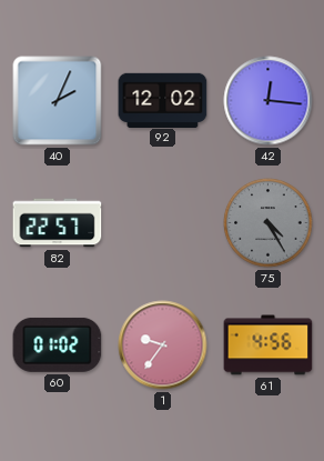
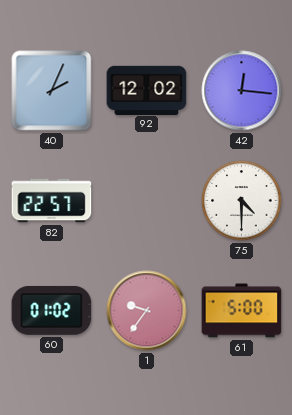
75: 4:25 -> 4:30 (242, 201)
75 dial: grey -> white (242, 201)
61: 4:56 -> 5:00 (242, 311)
